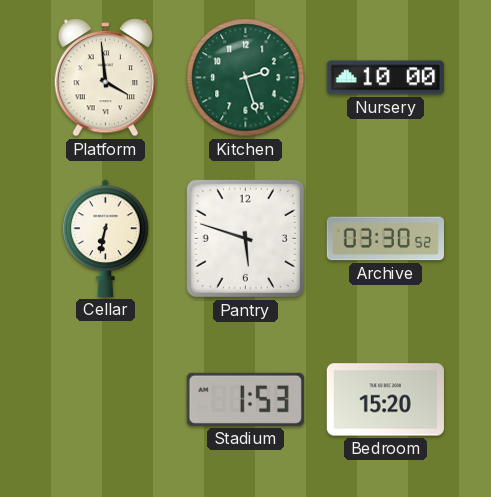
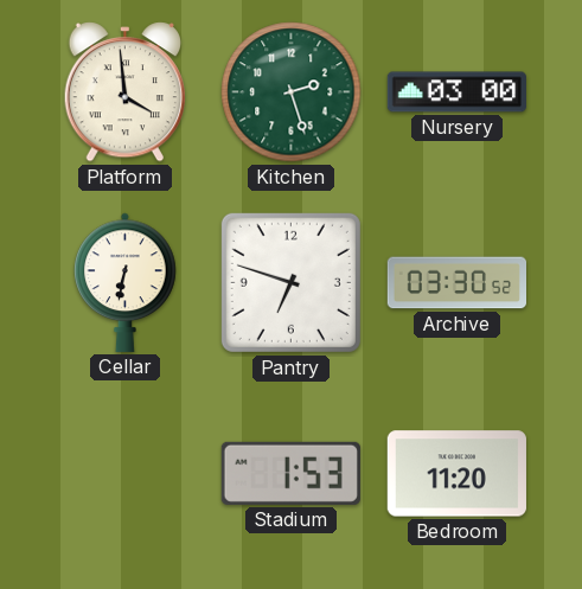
Nursery: 10:00 -> 03:00 (456, 92)
Pantry: 5:48 -> 6:48 (290, 282)
Bedroom: 15:20 -> 11:20 (456, 474)
